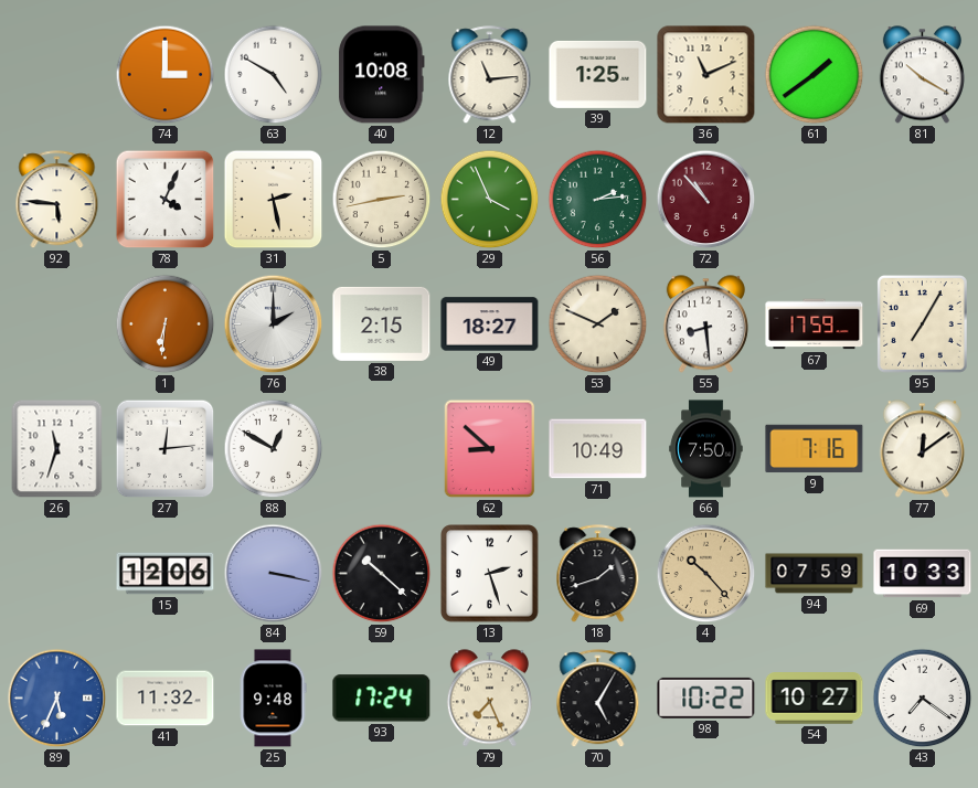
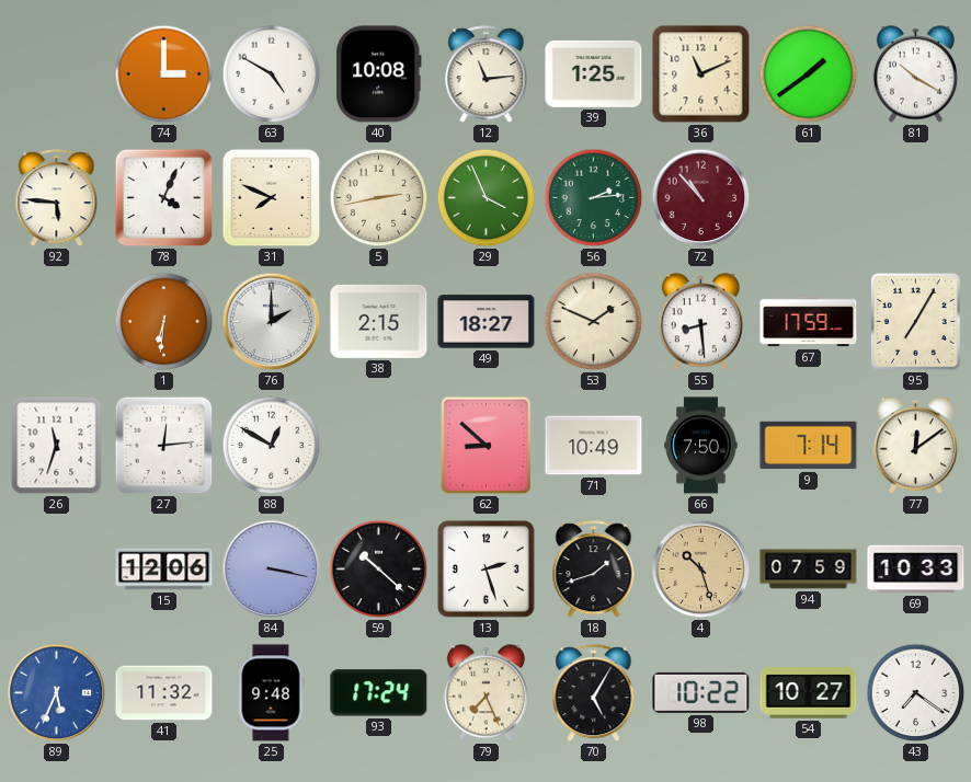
31: 2:28 -> 7:49 (272, 198)
9: 7:16 -> 7:14 (809, 446)
4: 10:23 -> 10:27 (701, 570)
